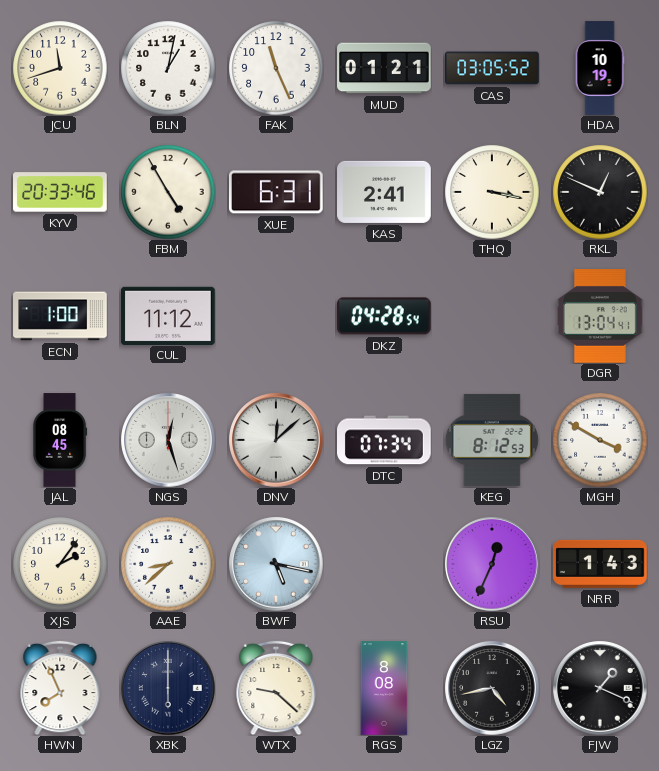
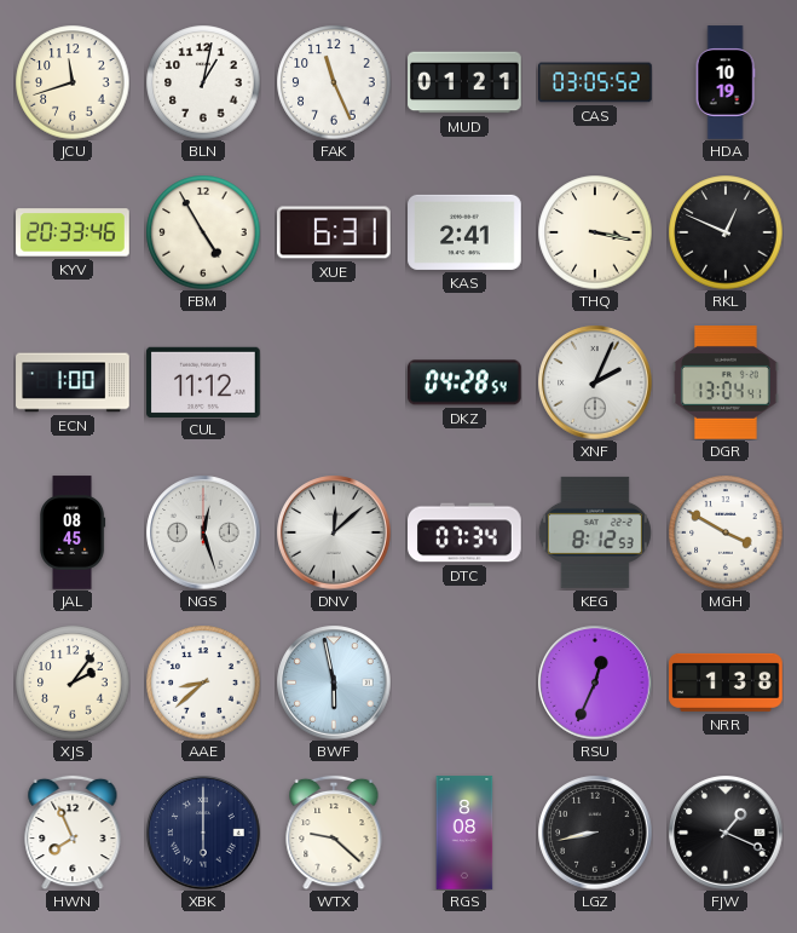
XNF: none -> 2:04 (595, 382)
BWF: 5:17 -> 5:58 (334, 683)
NRR: 1:43 -> 1:38 (726, 683)
LGZ: 4:43 -> 8:43 (595, 833)
